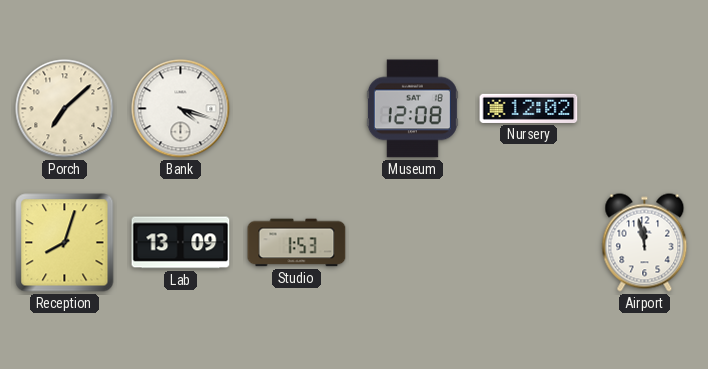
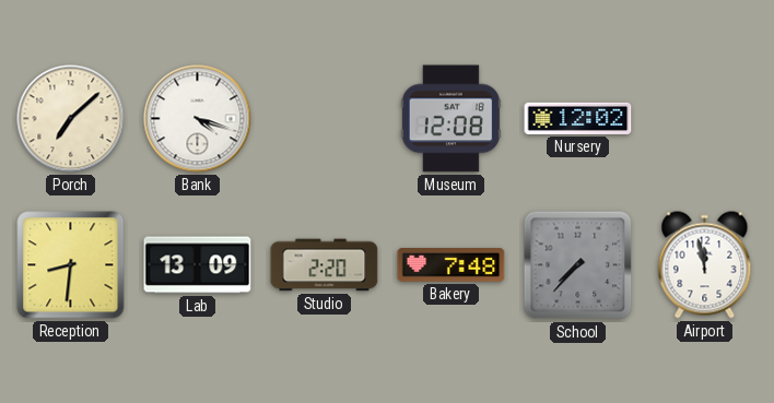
Reception: 8:03 -> 8:31 (71, 265)
Studio: 1:53 -> 2:20 (325, 265)
Bakery: none -> 7:48 (451, 265)
School: none -> 7:37 (578, 265)
